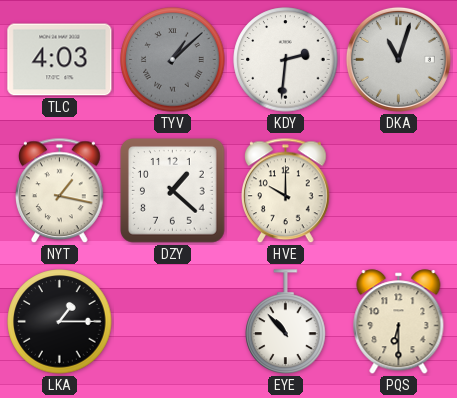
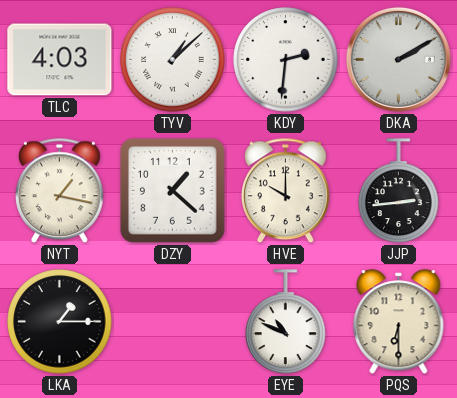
TYV dial: grey -> white (173, 60)
DKA: 11:03 -> 2:10 (398, 59)
JJP: none -> 2:44 (399, 191)
EYE: 10:53 -> 10:49 (286, 322)
